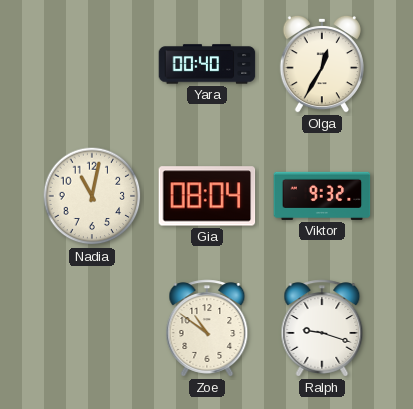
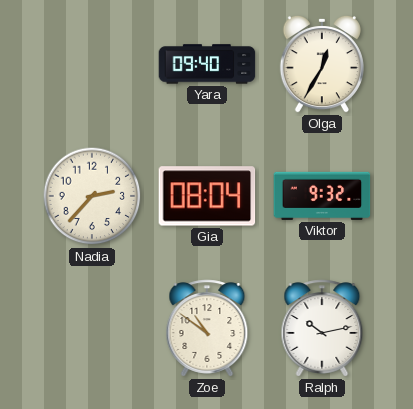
Yara: 00:40 -> 09:40 (207, 64)
Nadia: 11:02 -> 2:37 (92, 196)
Ralph: 9:18 -> 10:13 (322, 328)
